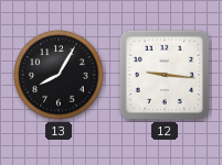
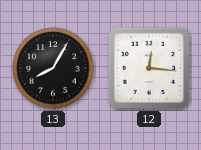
12: 9:16 -> 12:16 (149, 68)
